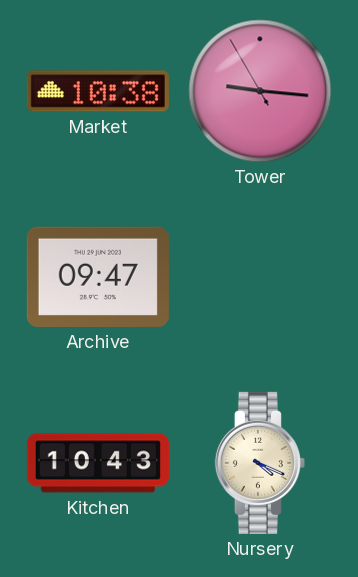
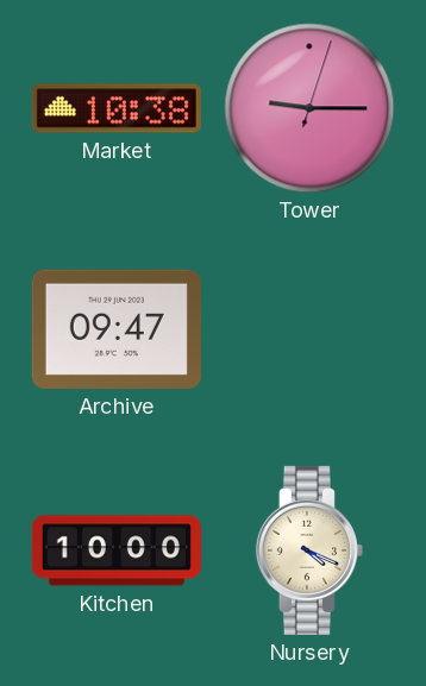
Tower: 9:15:55 -> 9:15:03 (309, 108)
Kitchen: 10:43 -> 10:00 (117, 550)
